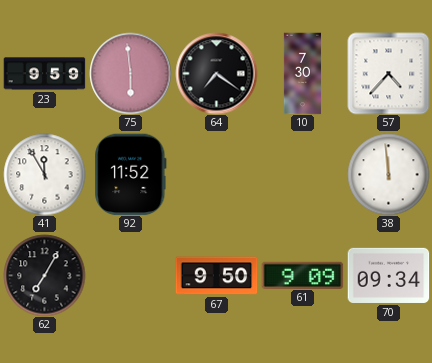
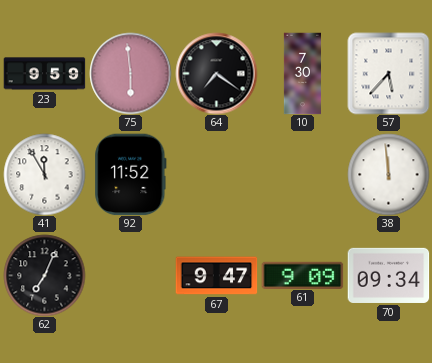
57: 4:37 -> 5:37 (388, 73)
62: 7:05 -> 7:04 (44, 275)
67: 9:50 -> 9:47 (216, 276)
